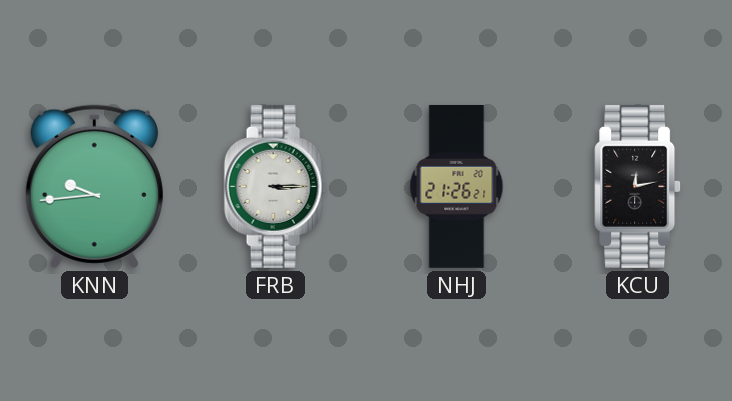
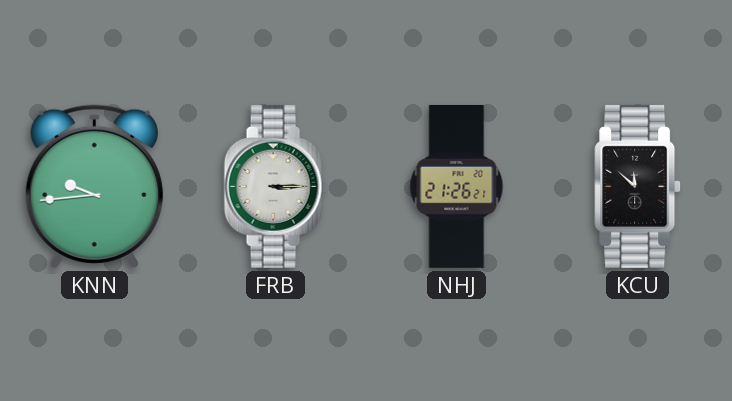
KCU: 12:13 -> 11:52 (638, 186)
